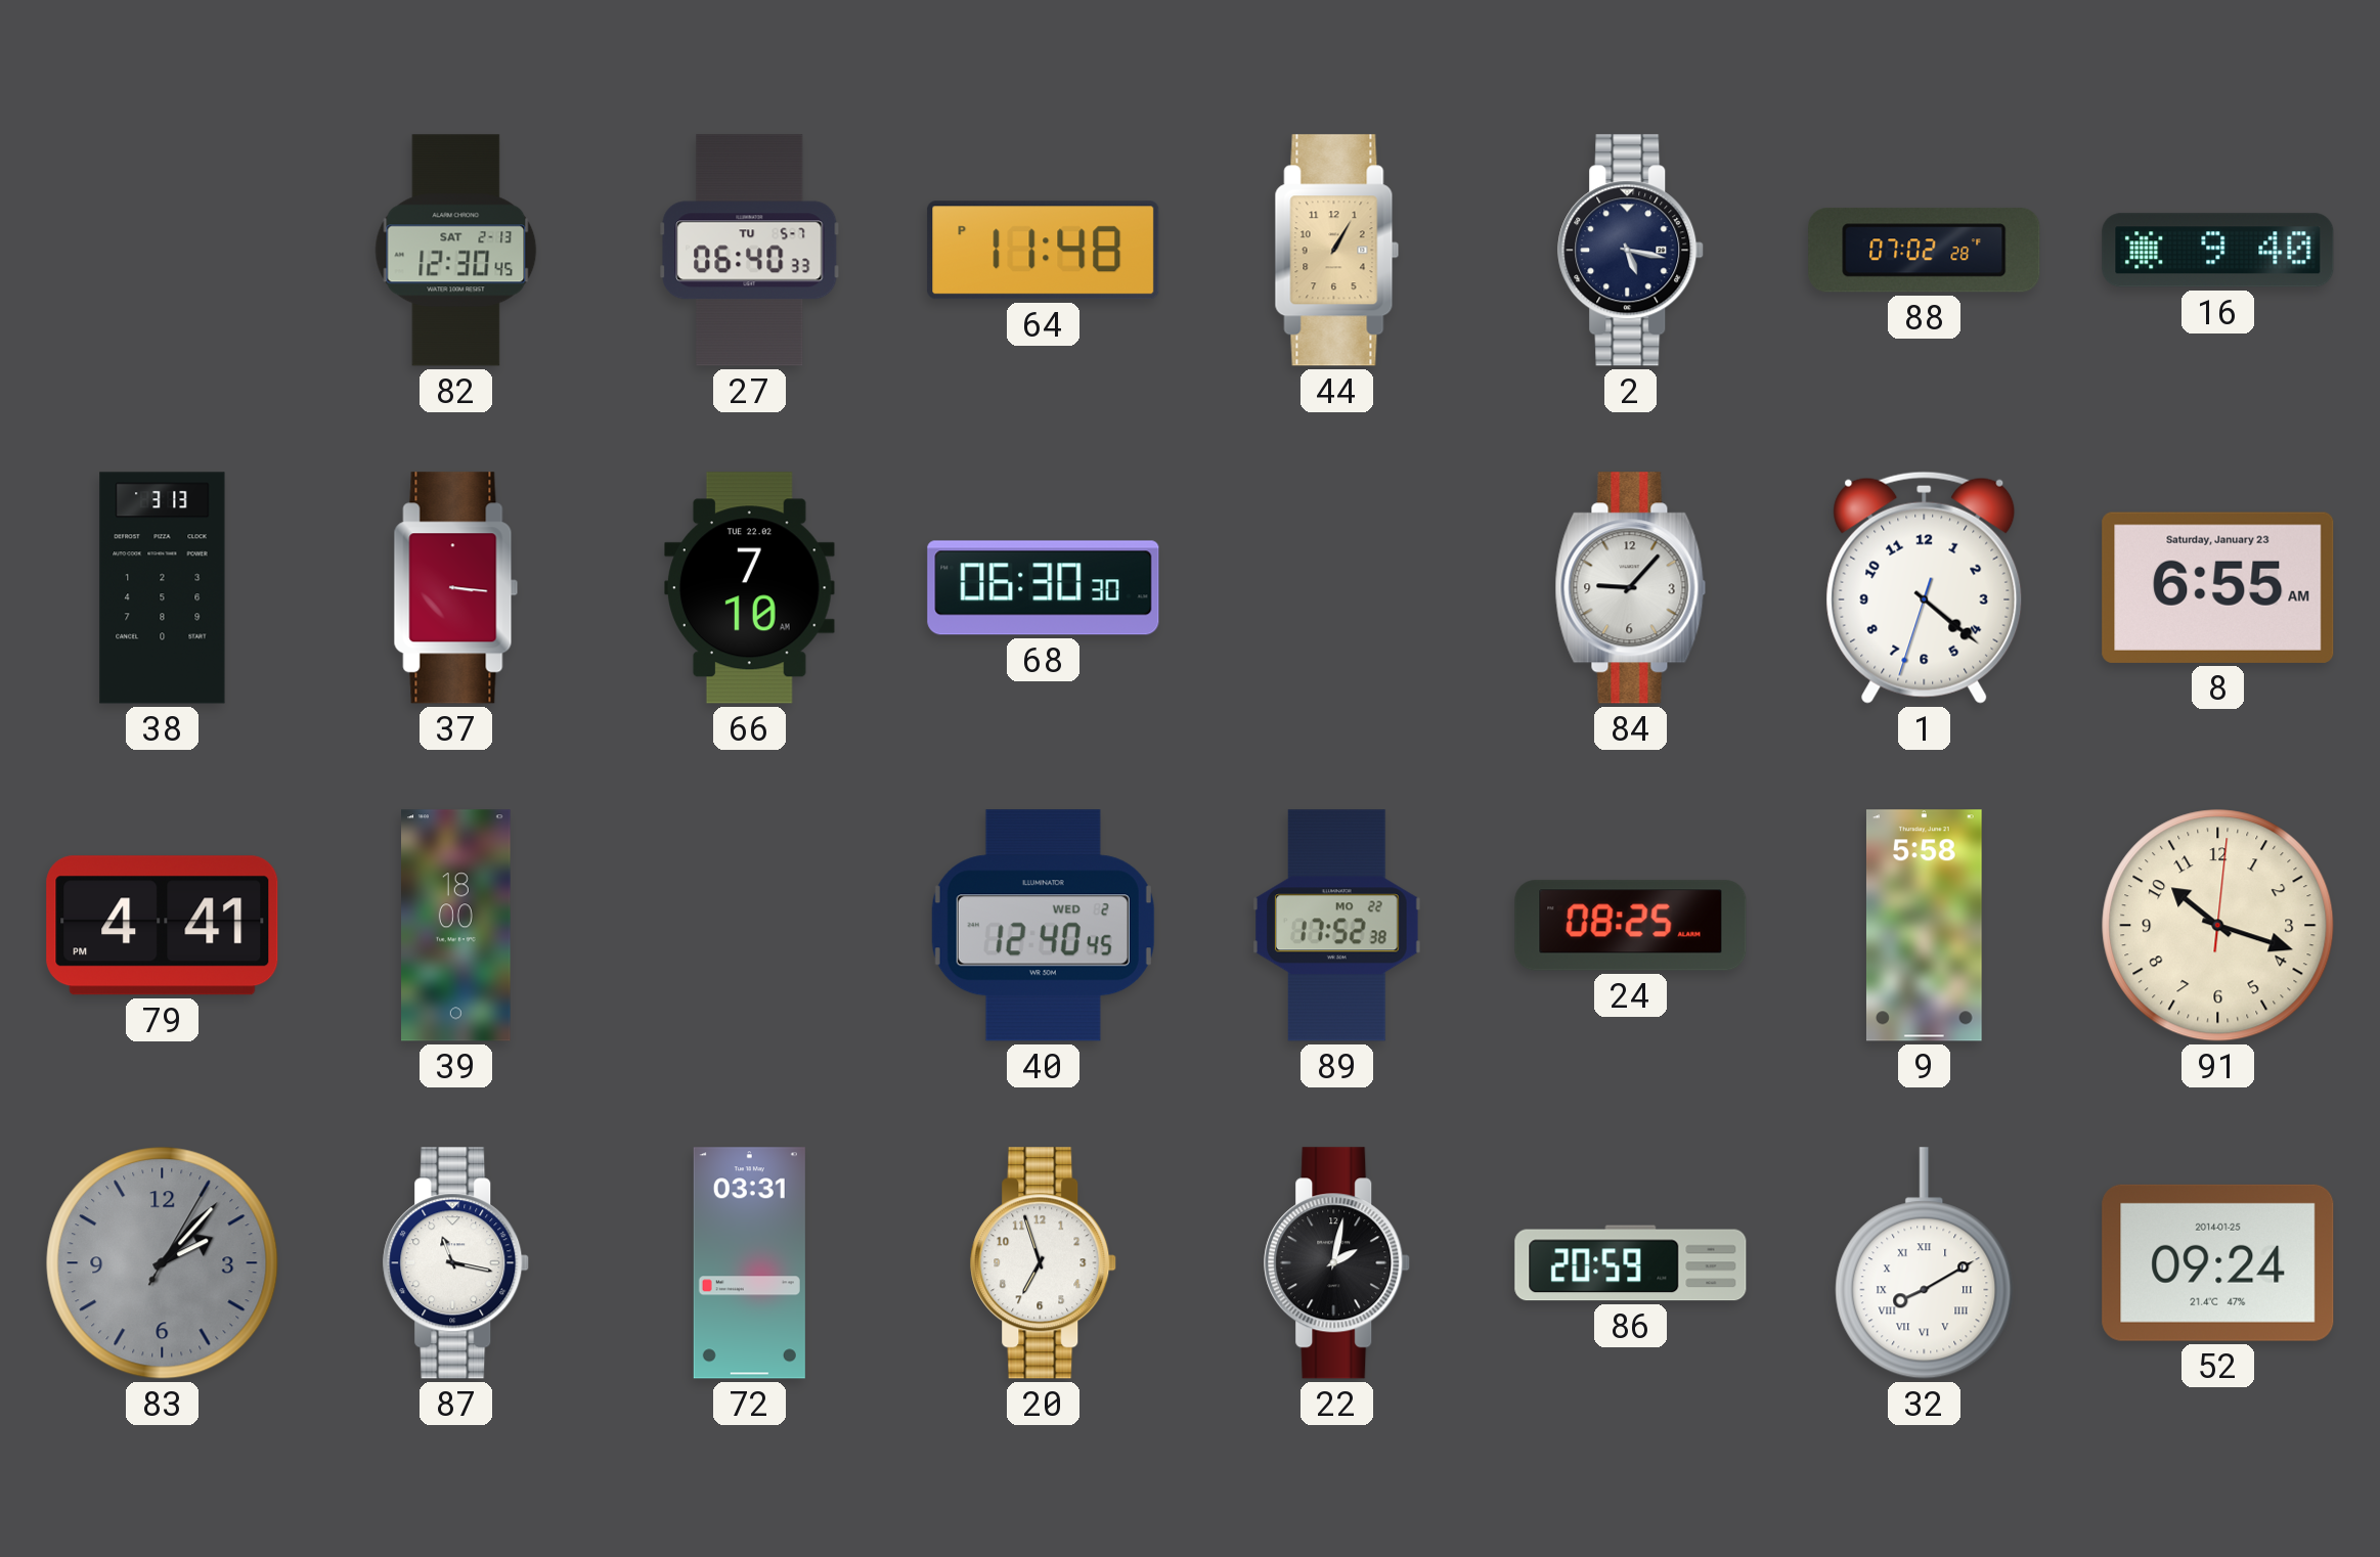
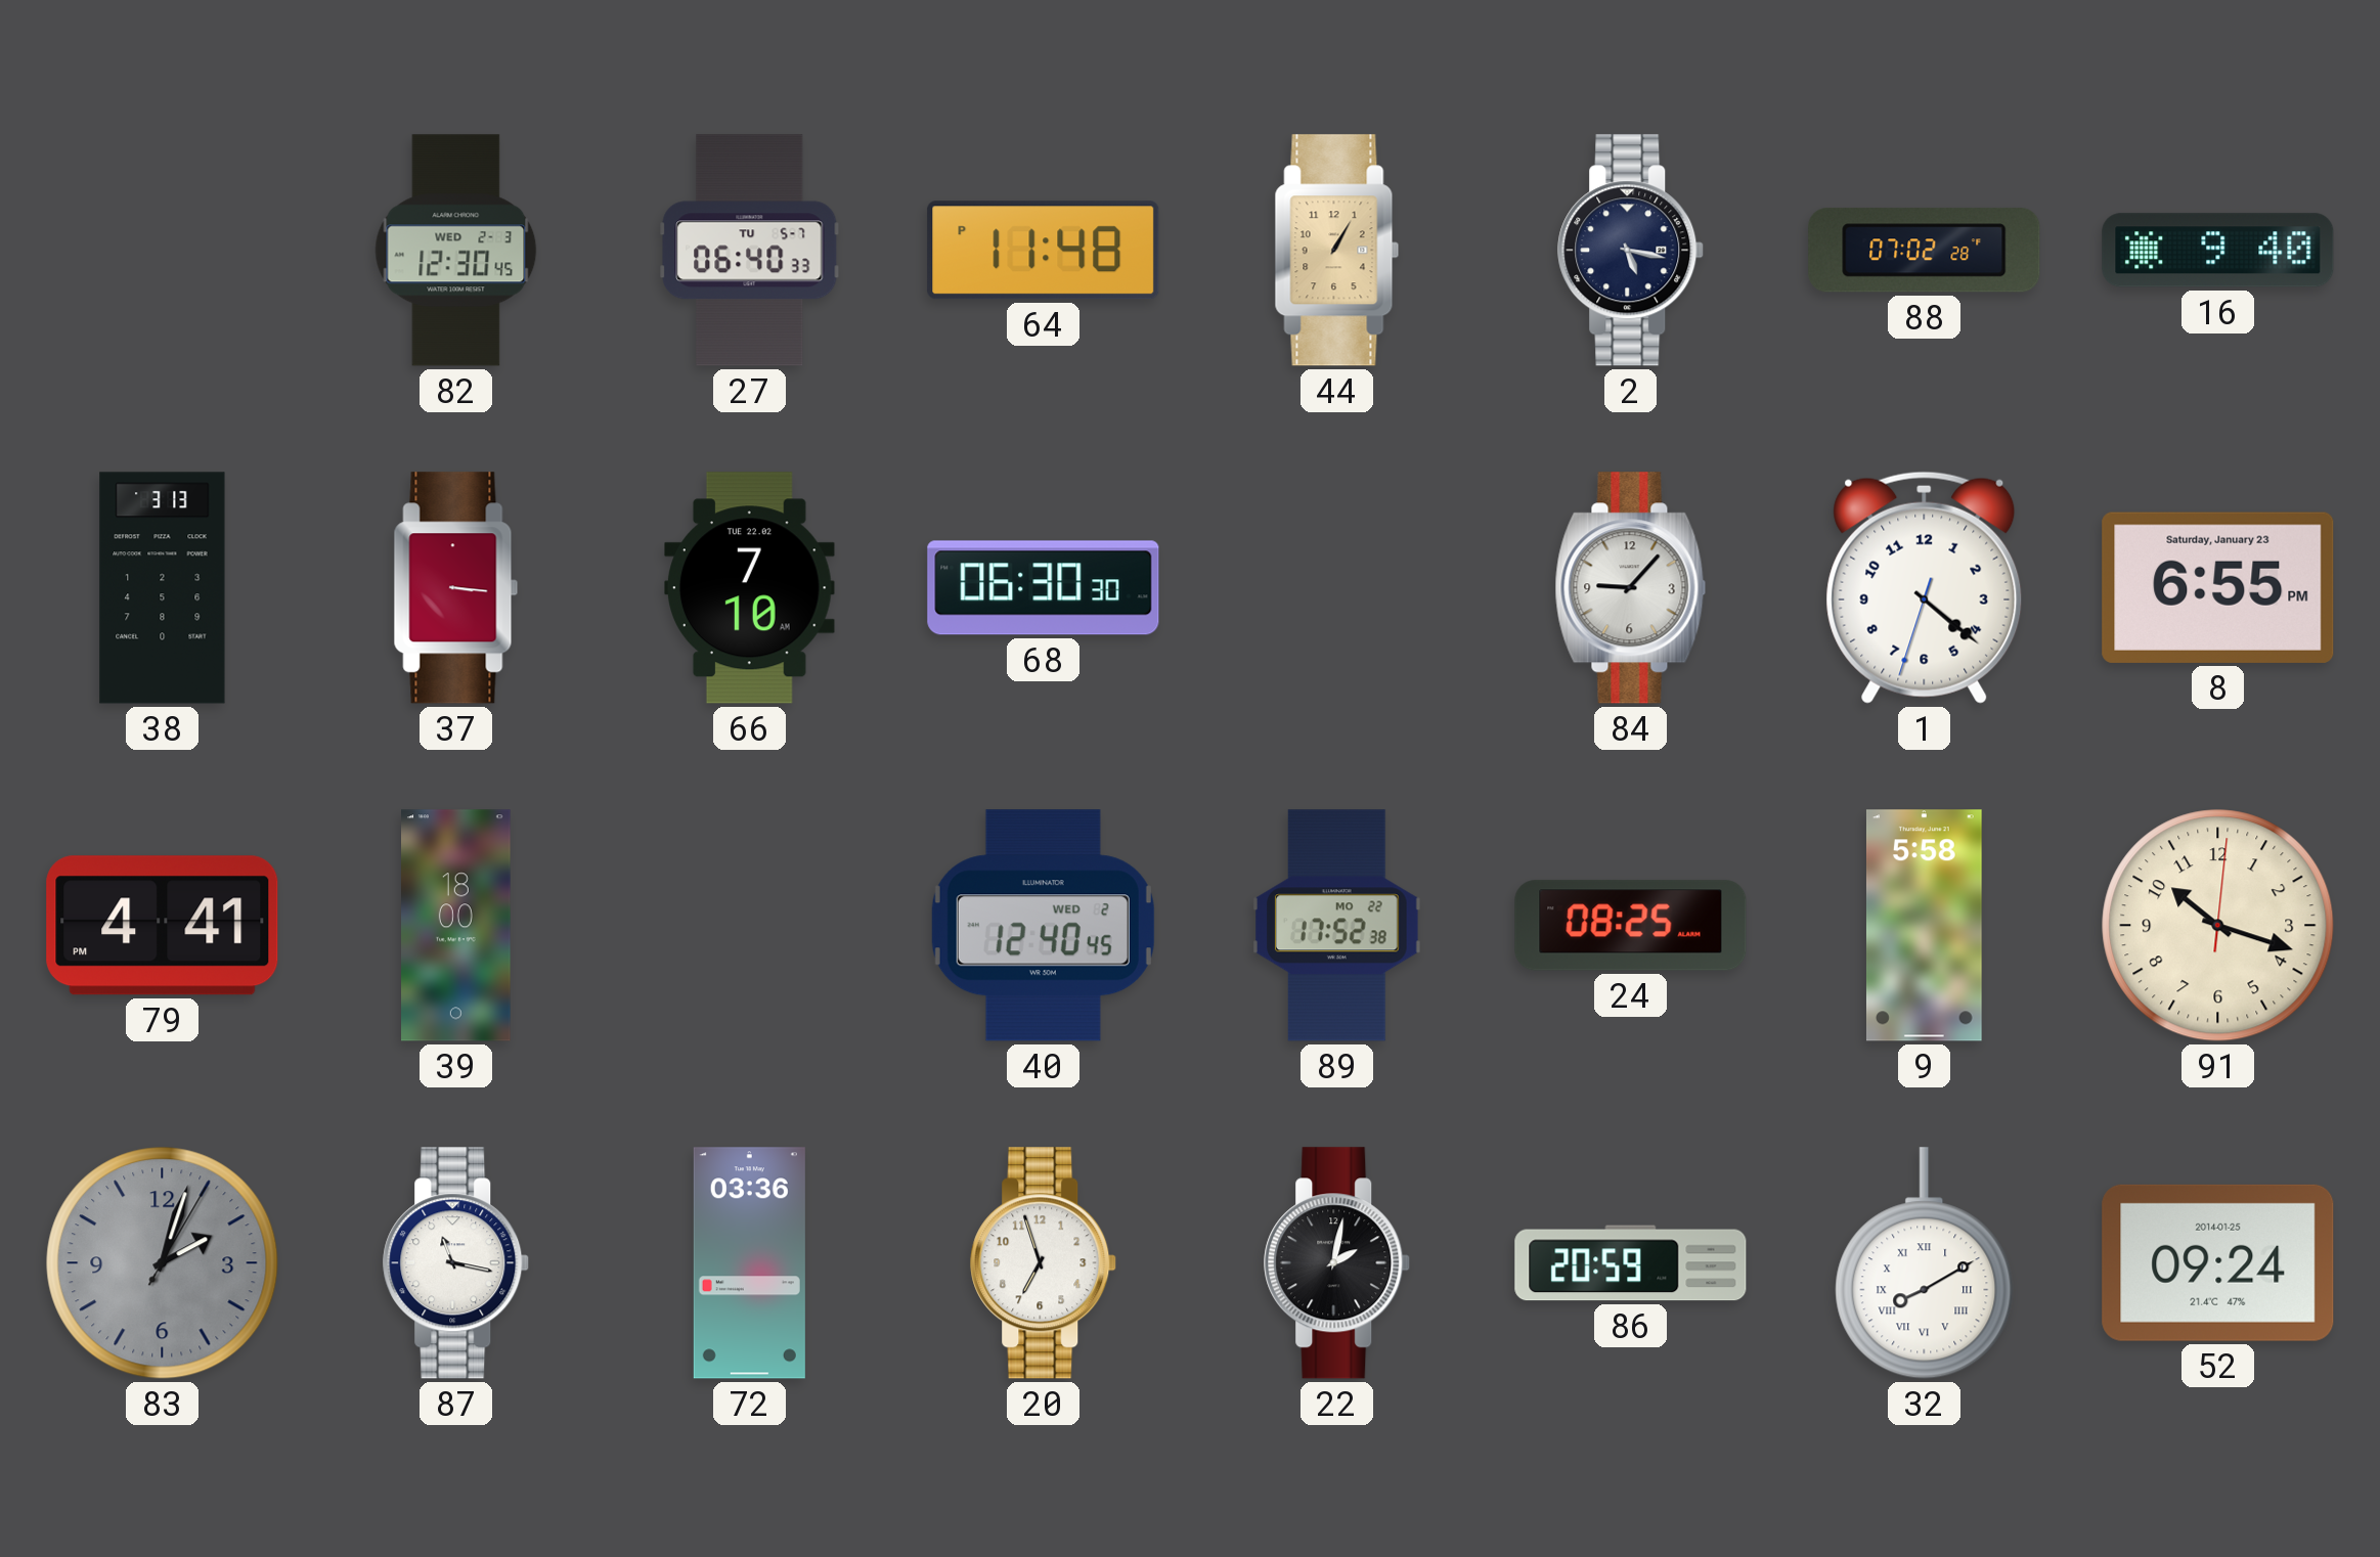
82 date: SAT 2-13 -> WED 2-3 (456, 251)
8: 6:55 AM -> 6:55 PM (2218, 587)
83: 2:07 -> 2:03 (163, 1263)
72: 03:31 -> 03:36 (749, 1263)
